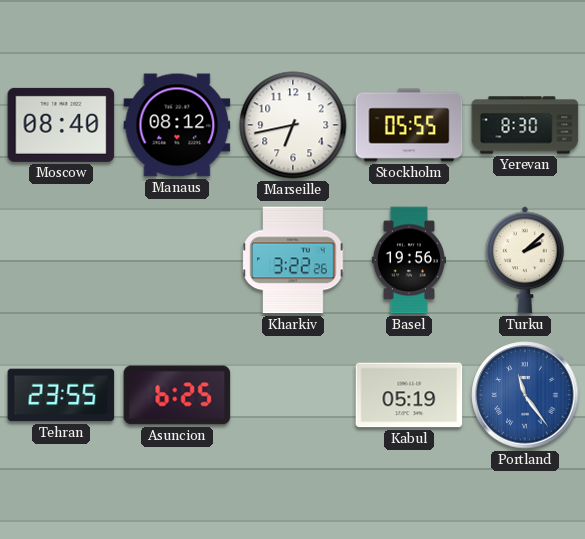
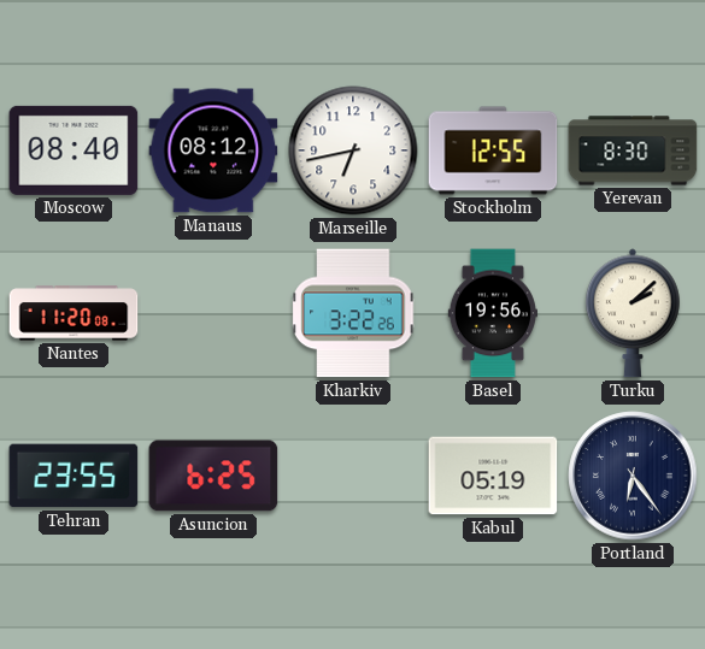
Stockholm: 05:55 -> 12:55 (493, 151)
Nantes: none -> 11:20 (74, 313)
Portland: 11:24 -> 6:24 (633, 476)
Portland dial: blue -> navy (633, 476)
